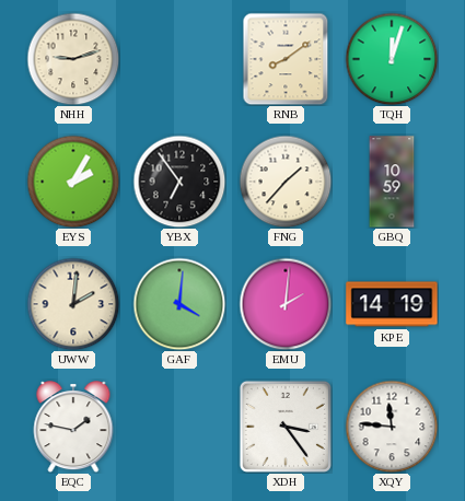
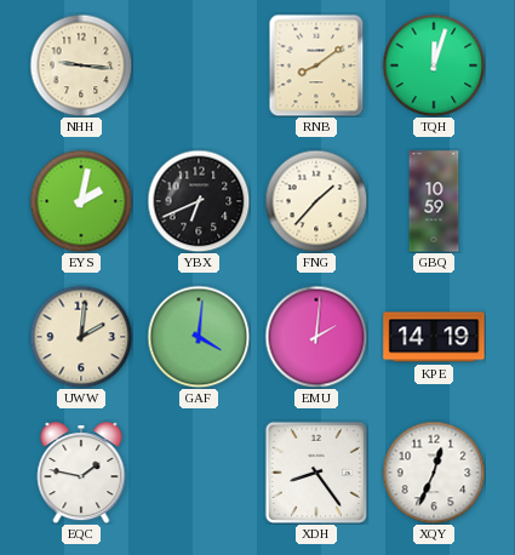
NHH: 9:12 -> 9:16 (81, 65)
EYS: 2:05 -> 2:02 (81, 201)
YBX: 6:54 -> 6:41 (199, 201)
XDH: 3:24 -> 8:24 (316, 473)
XQY: 11:46 -> 12:34 (434, 473)
